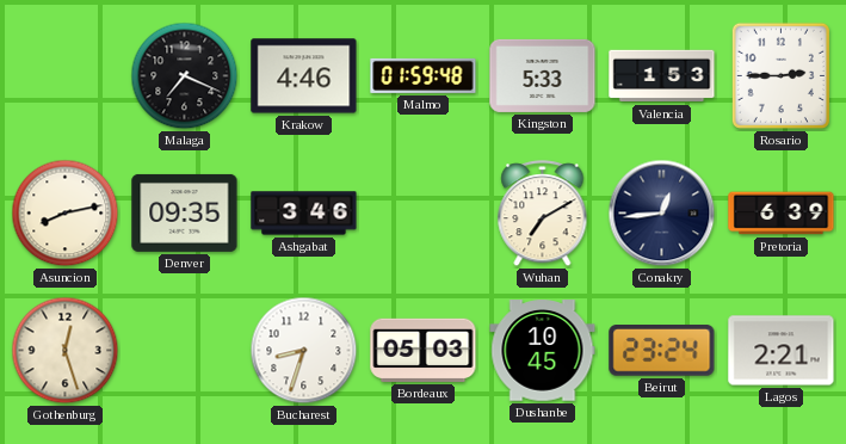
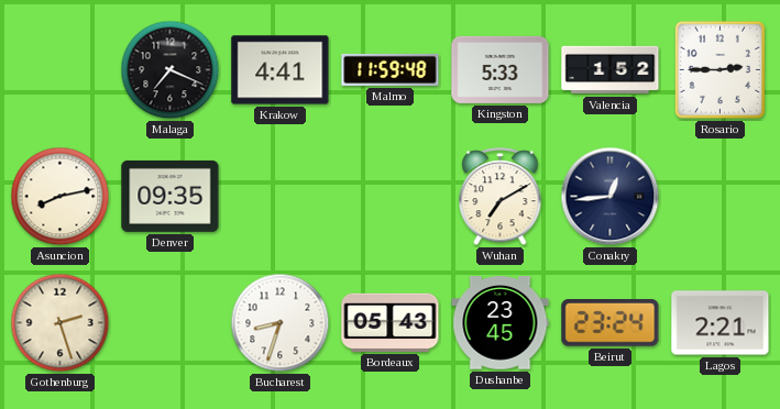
Krakow: 4:46 -> 4:41 (281, 70)
Malmo: 01:59 -> 11:59 (391, 69)
Valencia: 1:53 -> 1:52 (611, 70)
Ashgabat: 3:46 -> none (304, 214)
Pretoria: 6:39 -> none (782, 214)
Gothenburg: 12:27 -> 2:27 (61, 323)
Bordeaux: 05:03 -> 05:43 (391, 322)
Dushanbe: 10:45 -> 23:45 (501, 323)
